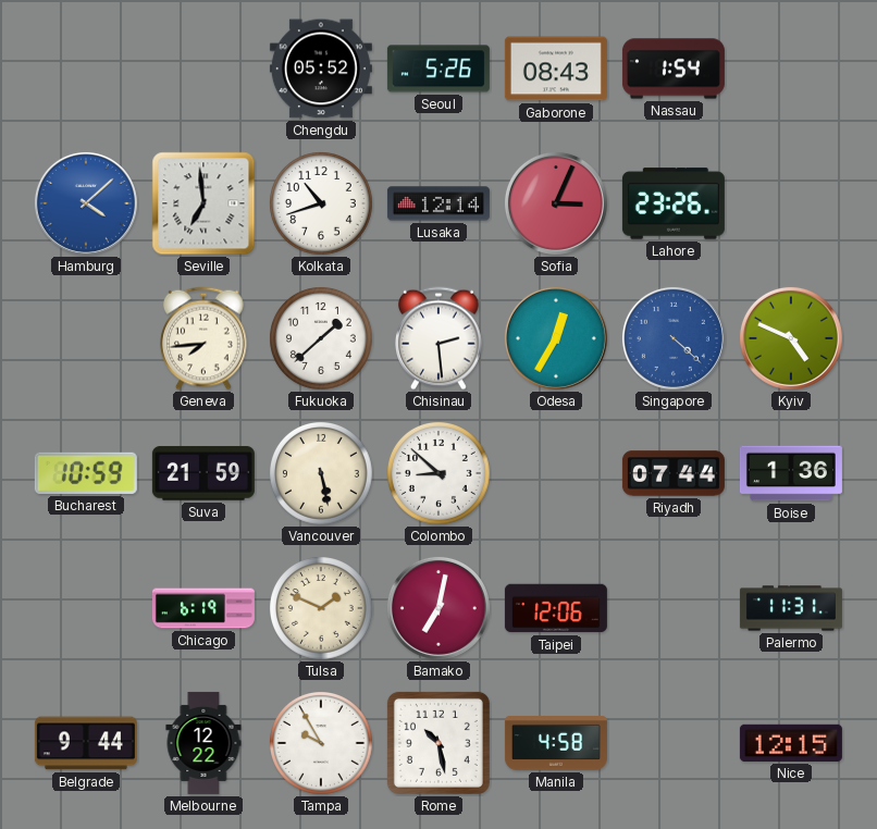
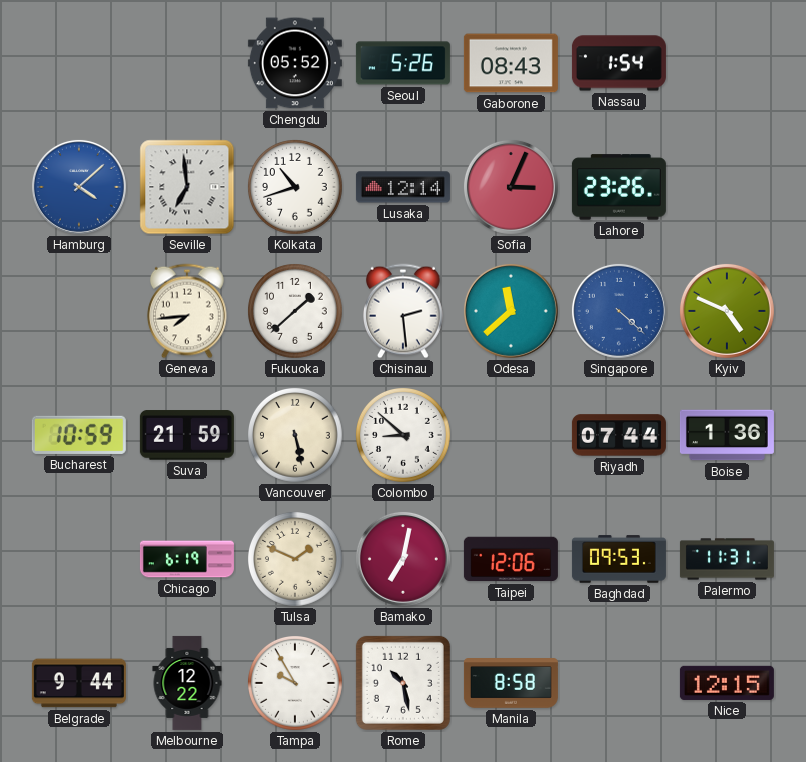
Odesa: 12:35 -> 11:38 (511, 311)
Baghdad: none -> 09:53 (619, 559)
Manila: 4:58 -> 8:58 (511, 684)
